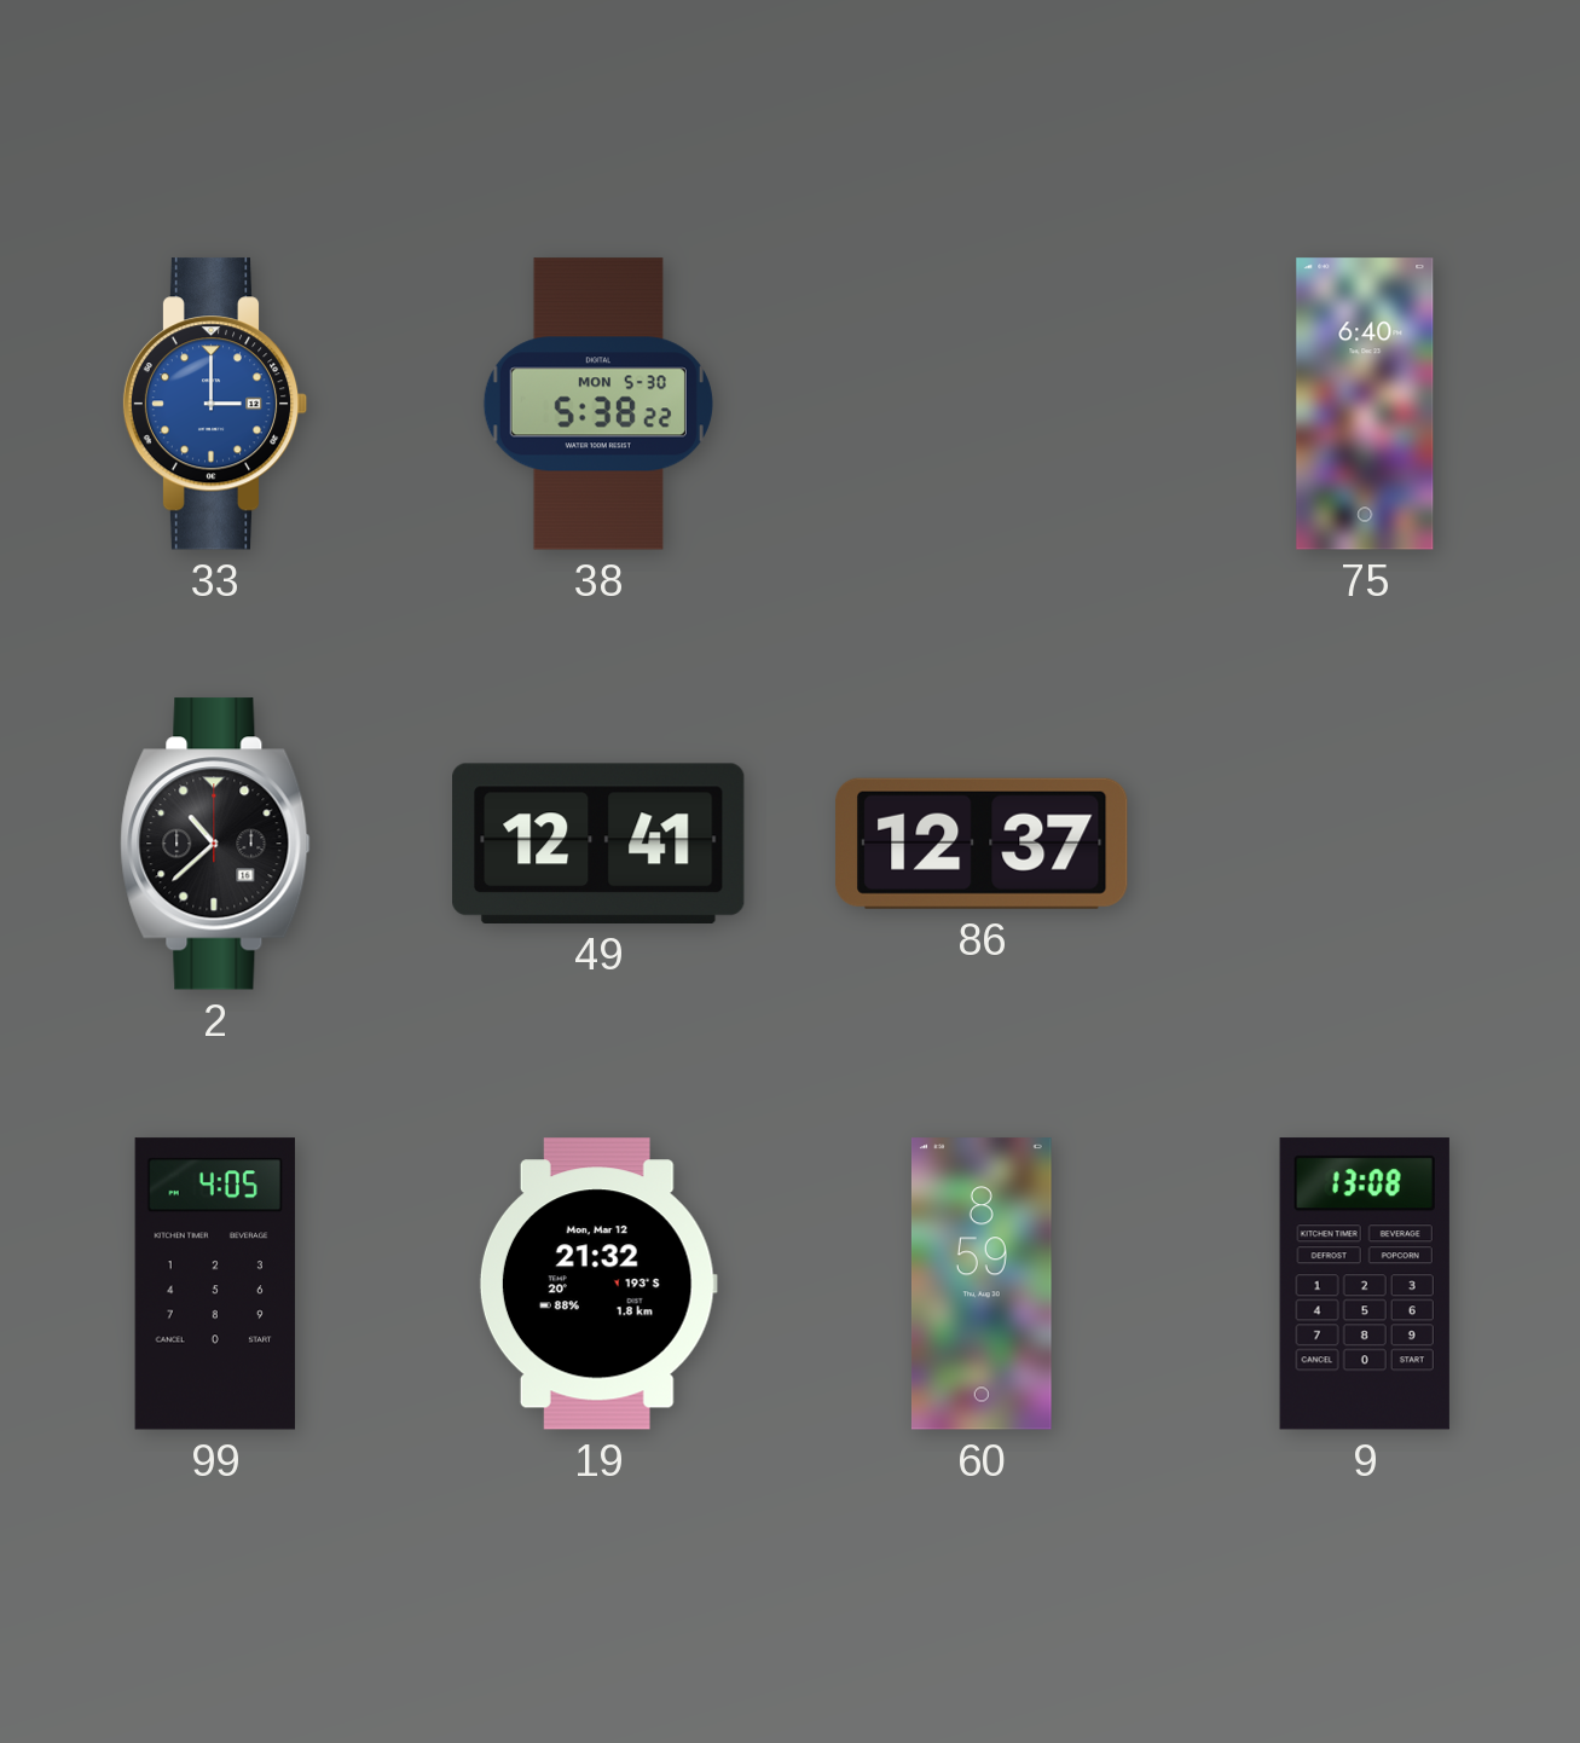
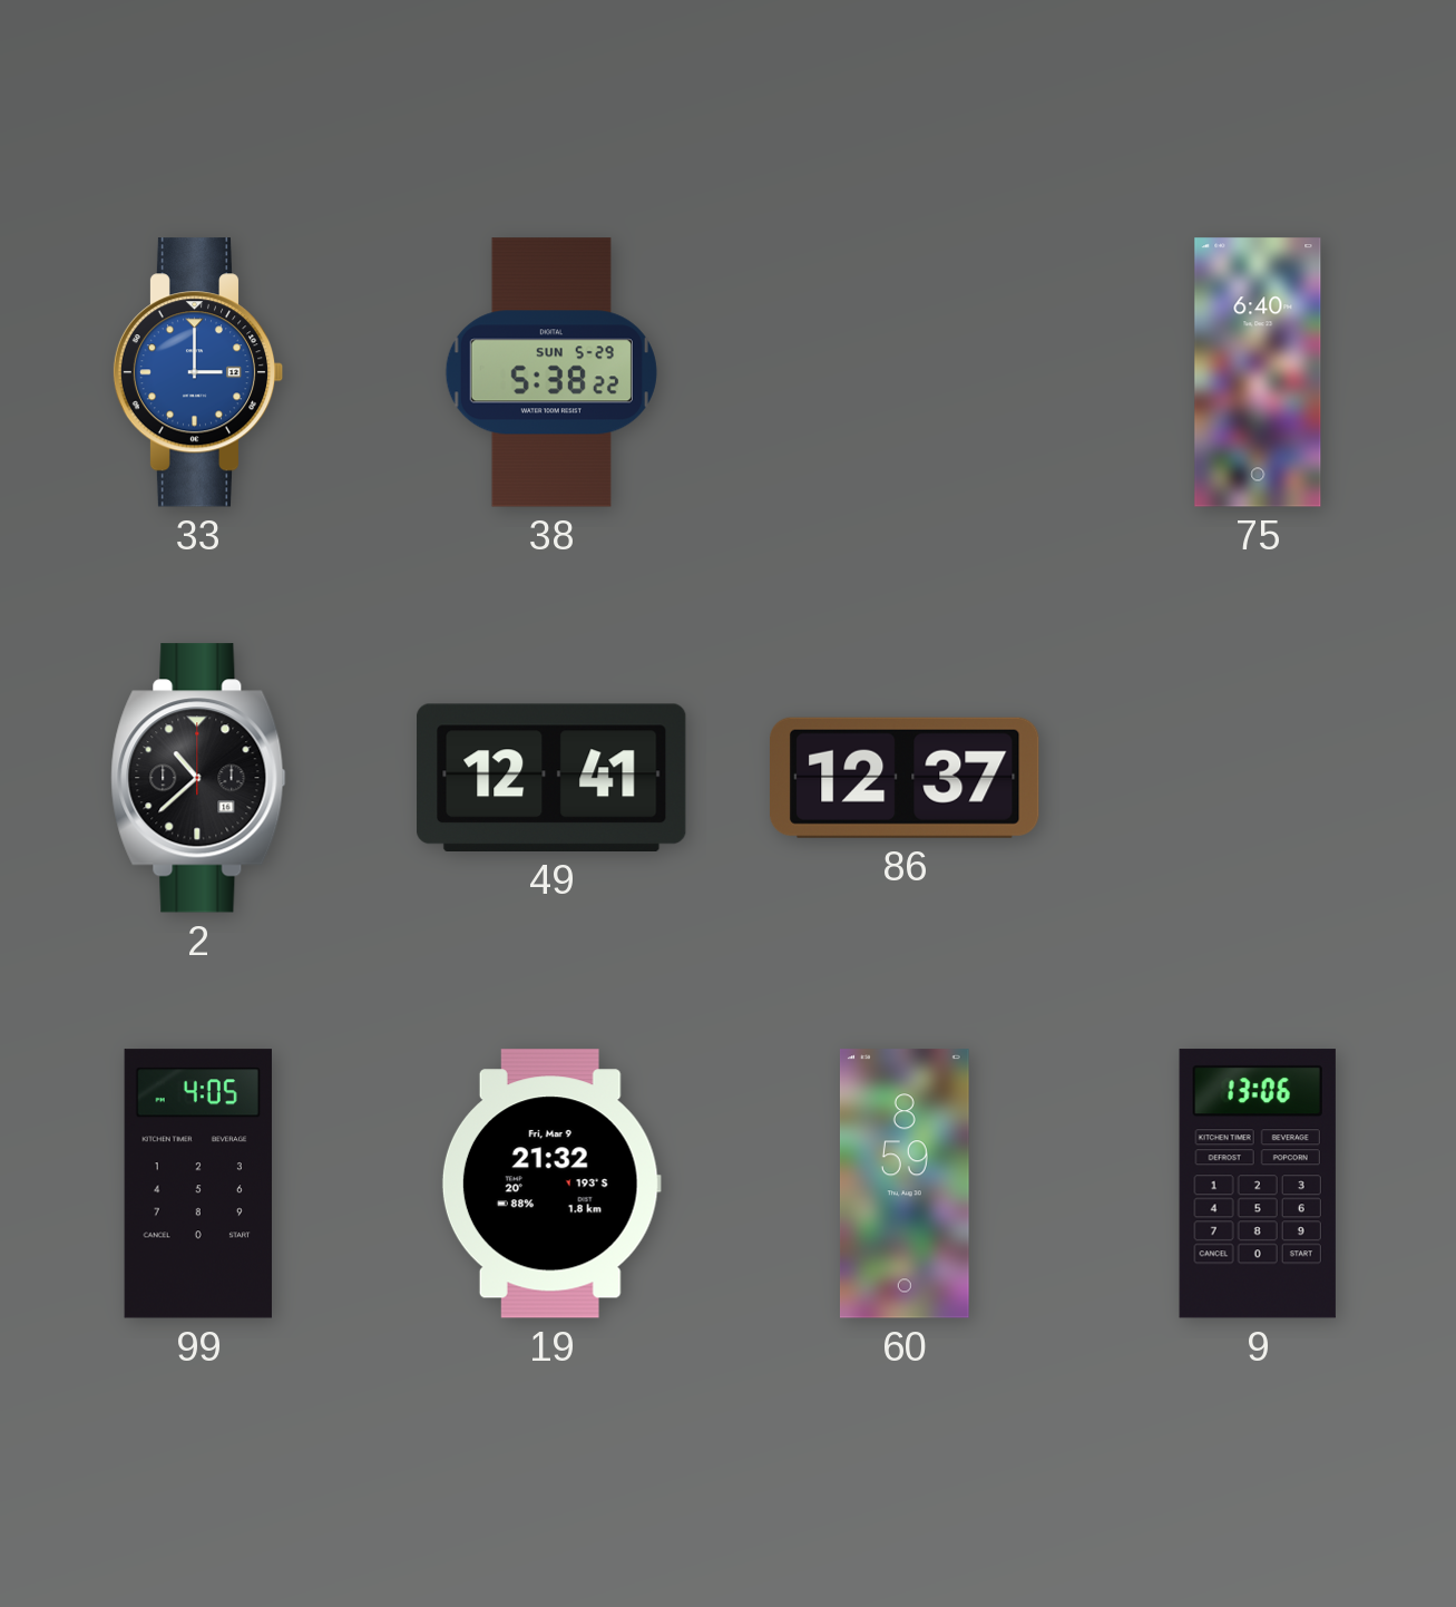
38 date: MON 5-30 -> SUN 5-29 (551, 372)
19 date: Mon, Mar 12 -> Fri, Mar 9 (551, 1184)
9: 13:08 -> 13:06 (1258, 1184)
